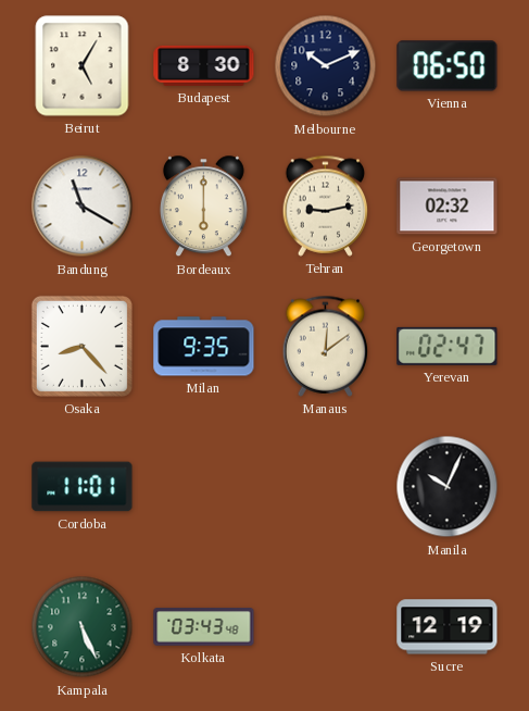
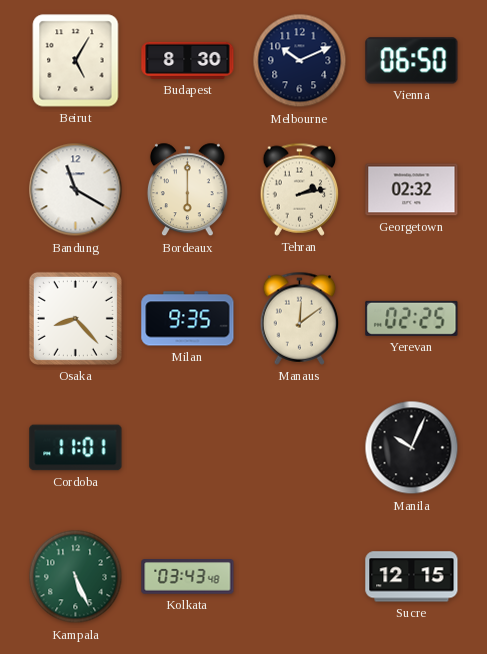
Tehran: 9:13 -> 2:13 (300, 189)
Yerevan: 02:47 -> 02:25 (412, 318)
Sucre: 12:19 -> 12:15 (412, 577)
